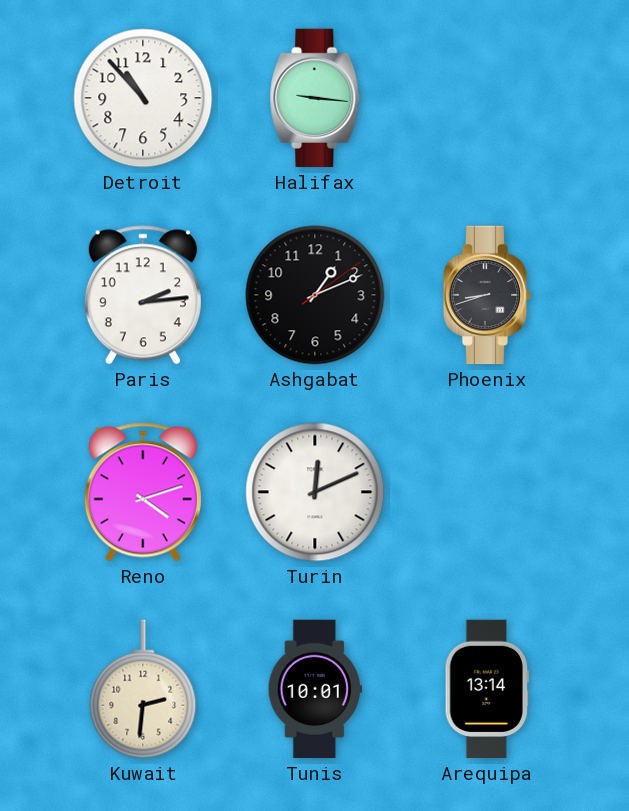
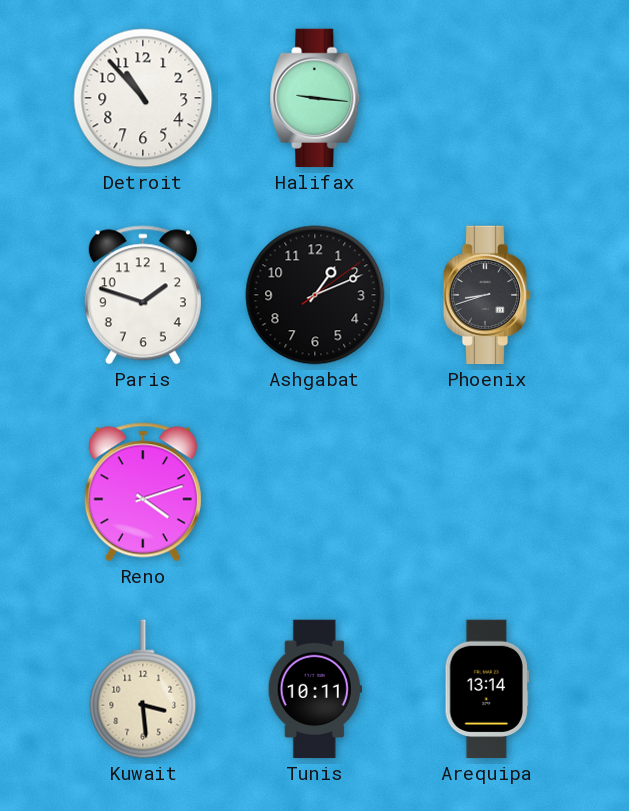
Paris: 2:14 -> 1:48 (143, 295)
Turin: 12:11 -> none (315, 492)
Kuwait: 2:31 -> 3:29 (143, 689)
Tunis: 10:01 -> 10:11 (315, 689)
